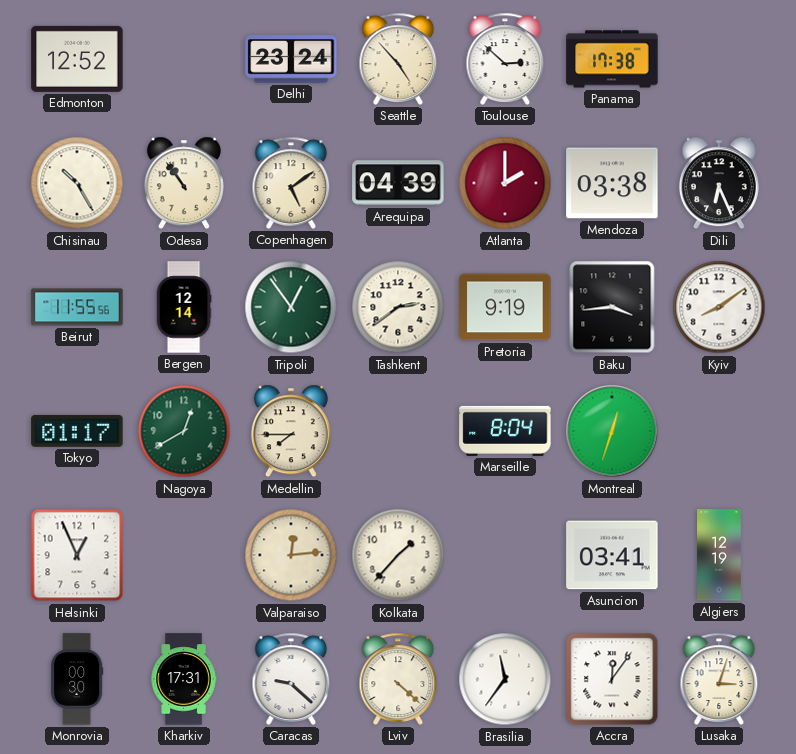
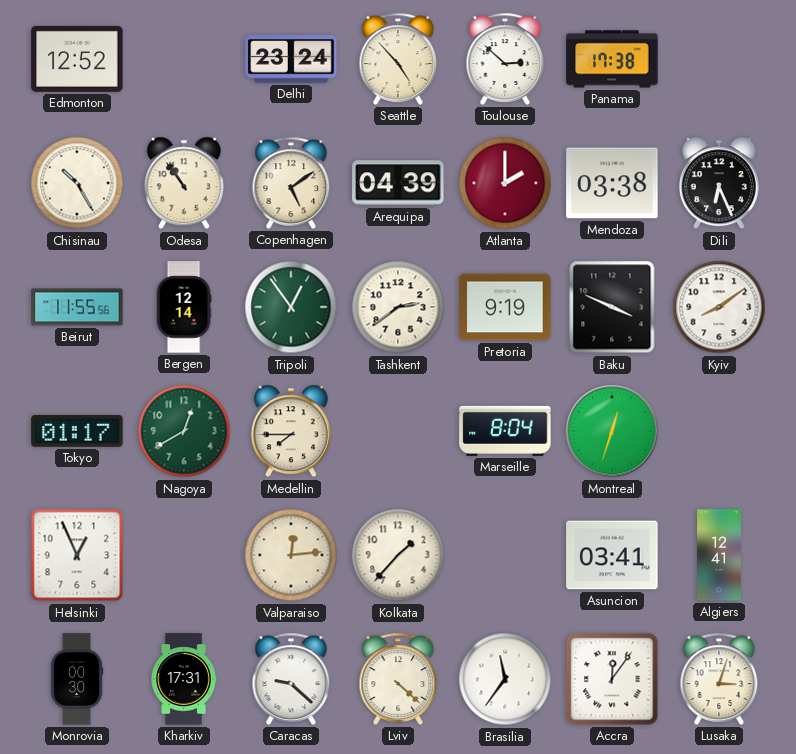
Baku: 3:44 -> 3:49 (612, 307)
Algiers: 12:19 -> 12:41 (719, 555)
